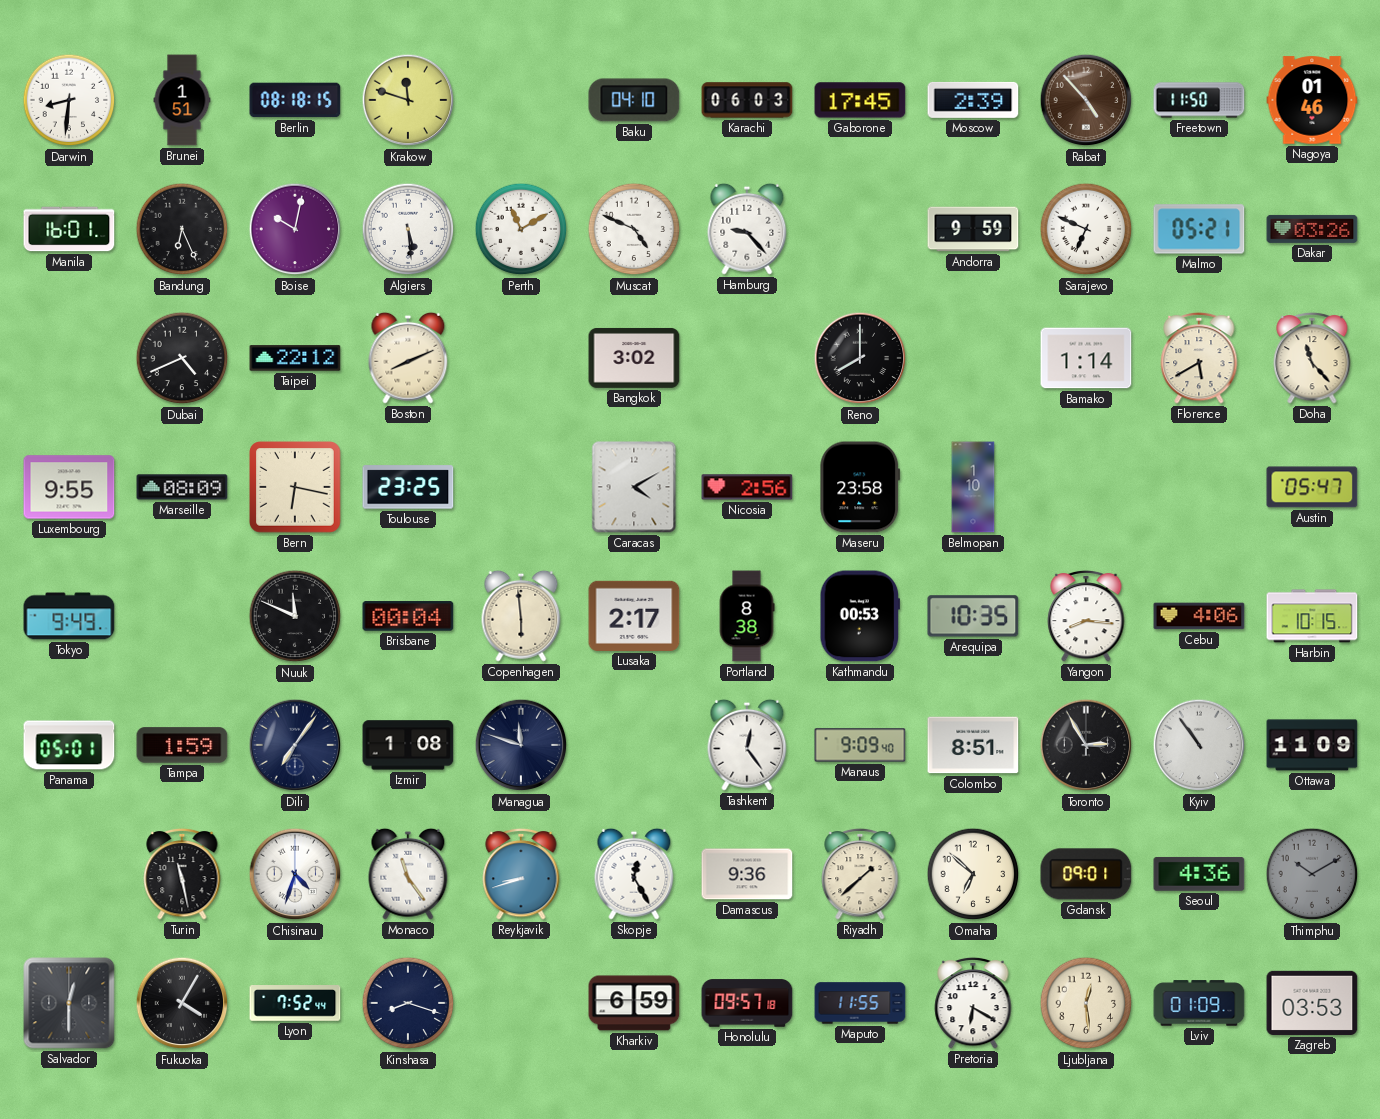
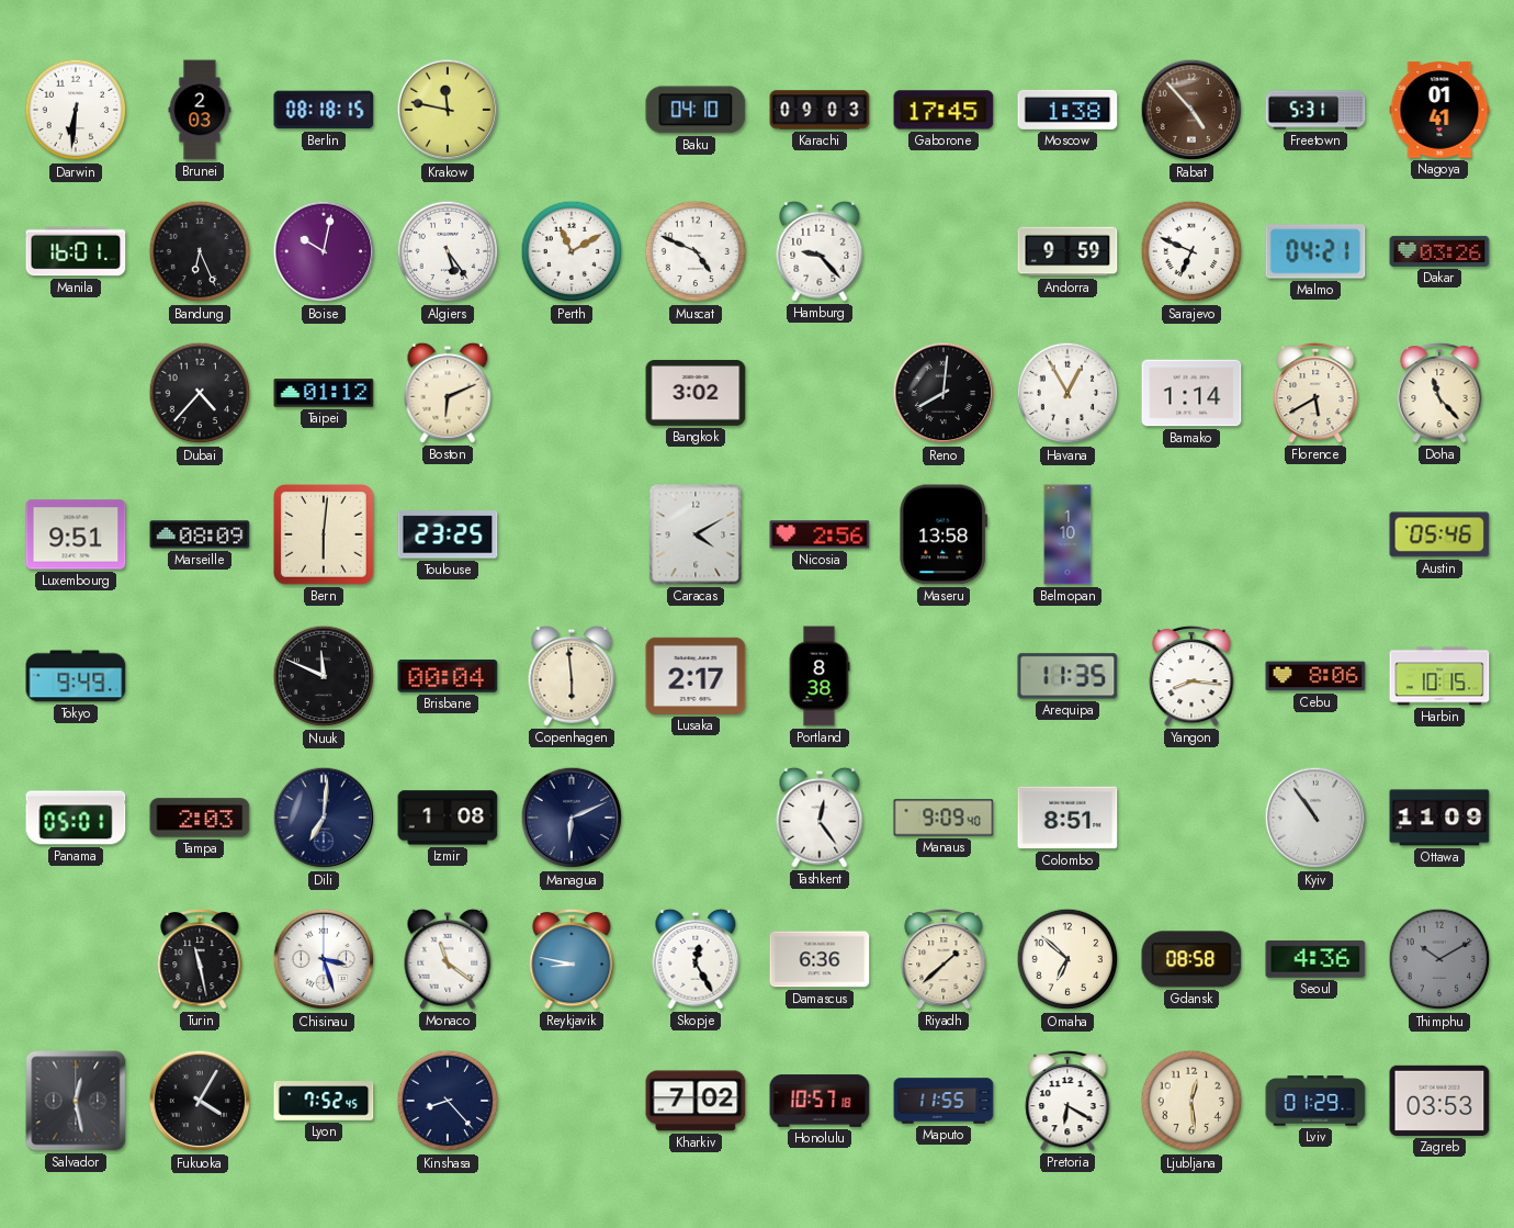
Darwin: 8:31 -> 6:31 (76, 110)
Brunei: 1:51 -> 2:03 (200, 110)
Krakow: 11:48 -> 11:47 (448, 110)
Karachi: 06:03 -> 09:03 (820, 110)
Moscow: 2:39 -> 1:38 (1067, 110)
Freetown: 11:50 -> 5:31 (1315, 110)
Nagoya: 01:46 -> 01:41 (1439, 110)
Algiers: 5:29 -> 5:24 (448, 251)
Malmo: 05:21 -> 04:21 (1315, 251)
Dubai: 4:41 -> 4:37 (200, 393)
Taipei: 22:12 -> 01:12 (324, 393)
Boston: 8:11 -> 6:11 (448, 393)
Reno: 8:00 -> 8:01 (944, 393)
Havana: none -> 12:55 (1067, 393)
Luxembourg: 9:55 -> 9:51 (76, 534)
Bern: 6:17 -> 6:01 (324, 534)
Maseru: 23:58 -> 13:58 (944, 534)
Austin: 05:47 -> 05:46 (1439, 534)
Kathmandu: 00:53 -> none (859, 616)
Arequipa: 10:35 -> 11:35 (1067, 676)
Cebu: 4:06 -> 8:06 (1315, 676)
Tampa: 1:59 -> 2:03 (200, 818)
Dili: 7:06 -> 7:01 (324, 818)
Managua: 11:48 -> 6:11 (572, 818)
Toronto: 2:55 -> none (1086, 745)
Chisinau: 4:33 -> 3:27 (324, 959)
Monaco: 11:24 -> 11:21 (448, 959)
Reykjavik: 8:42 -> 8:47 (572, 959)
Damascus: 9:36 -> 6:36 (820, 959)
Gdansk: 09:01 -> 08:58 (1191, 959)
Salvador: 12:30 -> 12:28 (76, 1101)
Lyon: 7:52:44 -> 7:52:45 (324, 1101)
Kinshasa: 8:18 -> 8:23 (448, 1101)
Kharkiv: 6:59 -> 7:02 (696, 1101)
Honolulu: 09:57 -> 10:57 (820, 1101)
Lviv: 01:09 -> 01:29 (1315, 1101)
